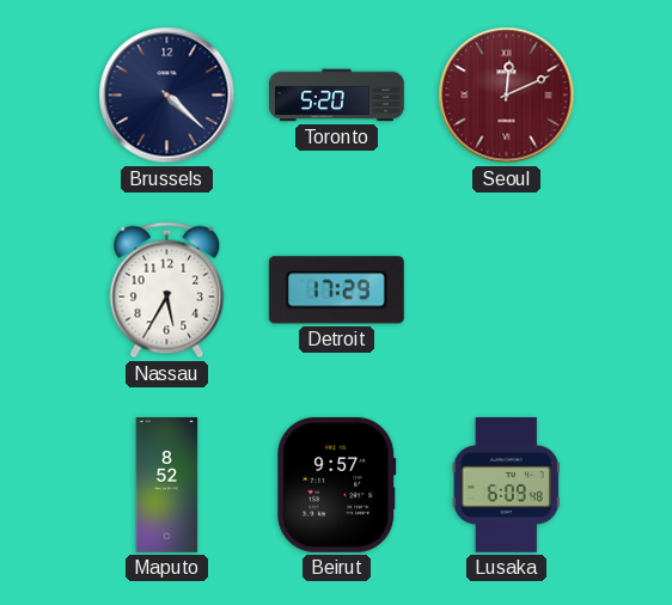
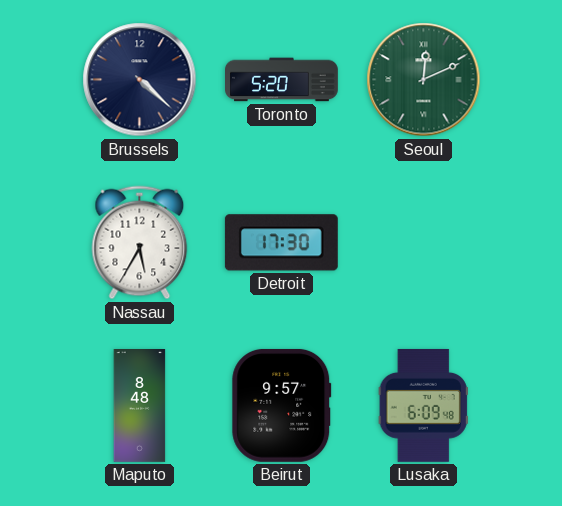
Seoul dial: burgundy -> green (424, 80)
Detroit: 17:29 -> 17:30 (281, 243)
Maputo: 8:52 -> 8:48 (140, 406)
